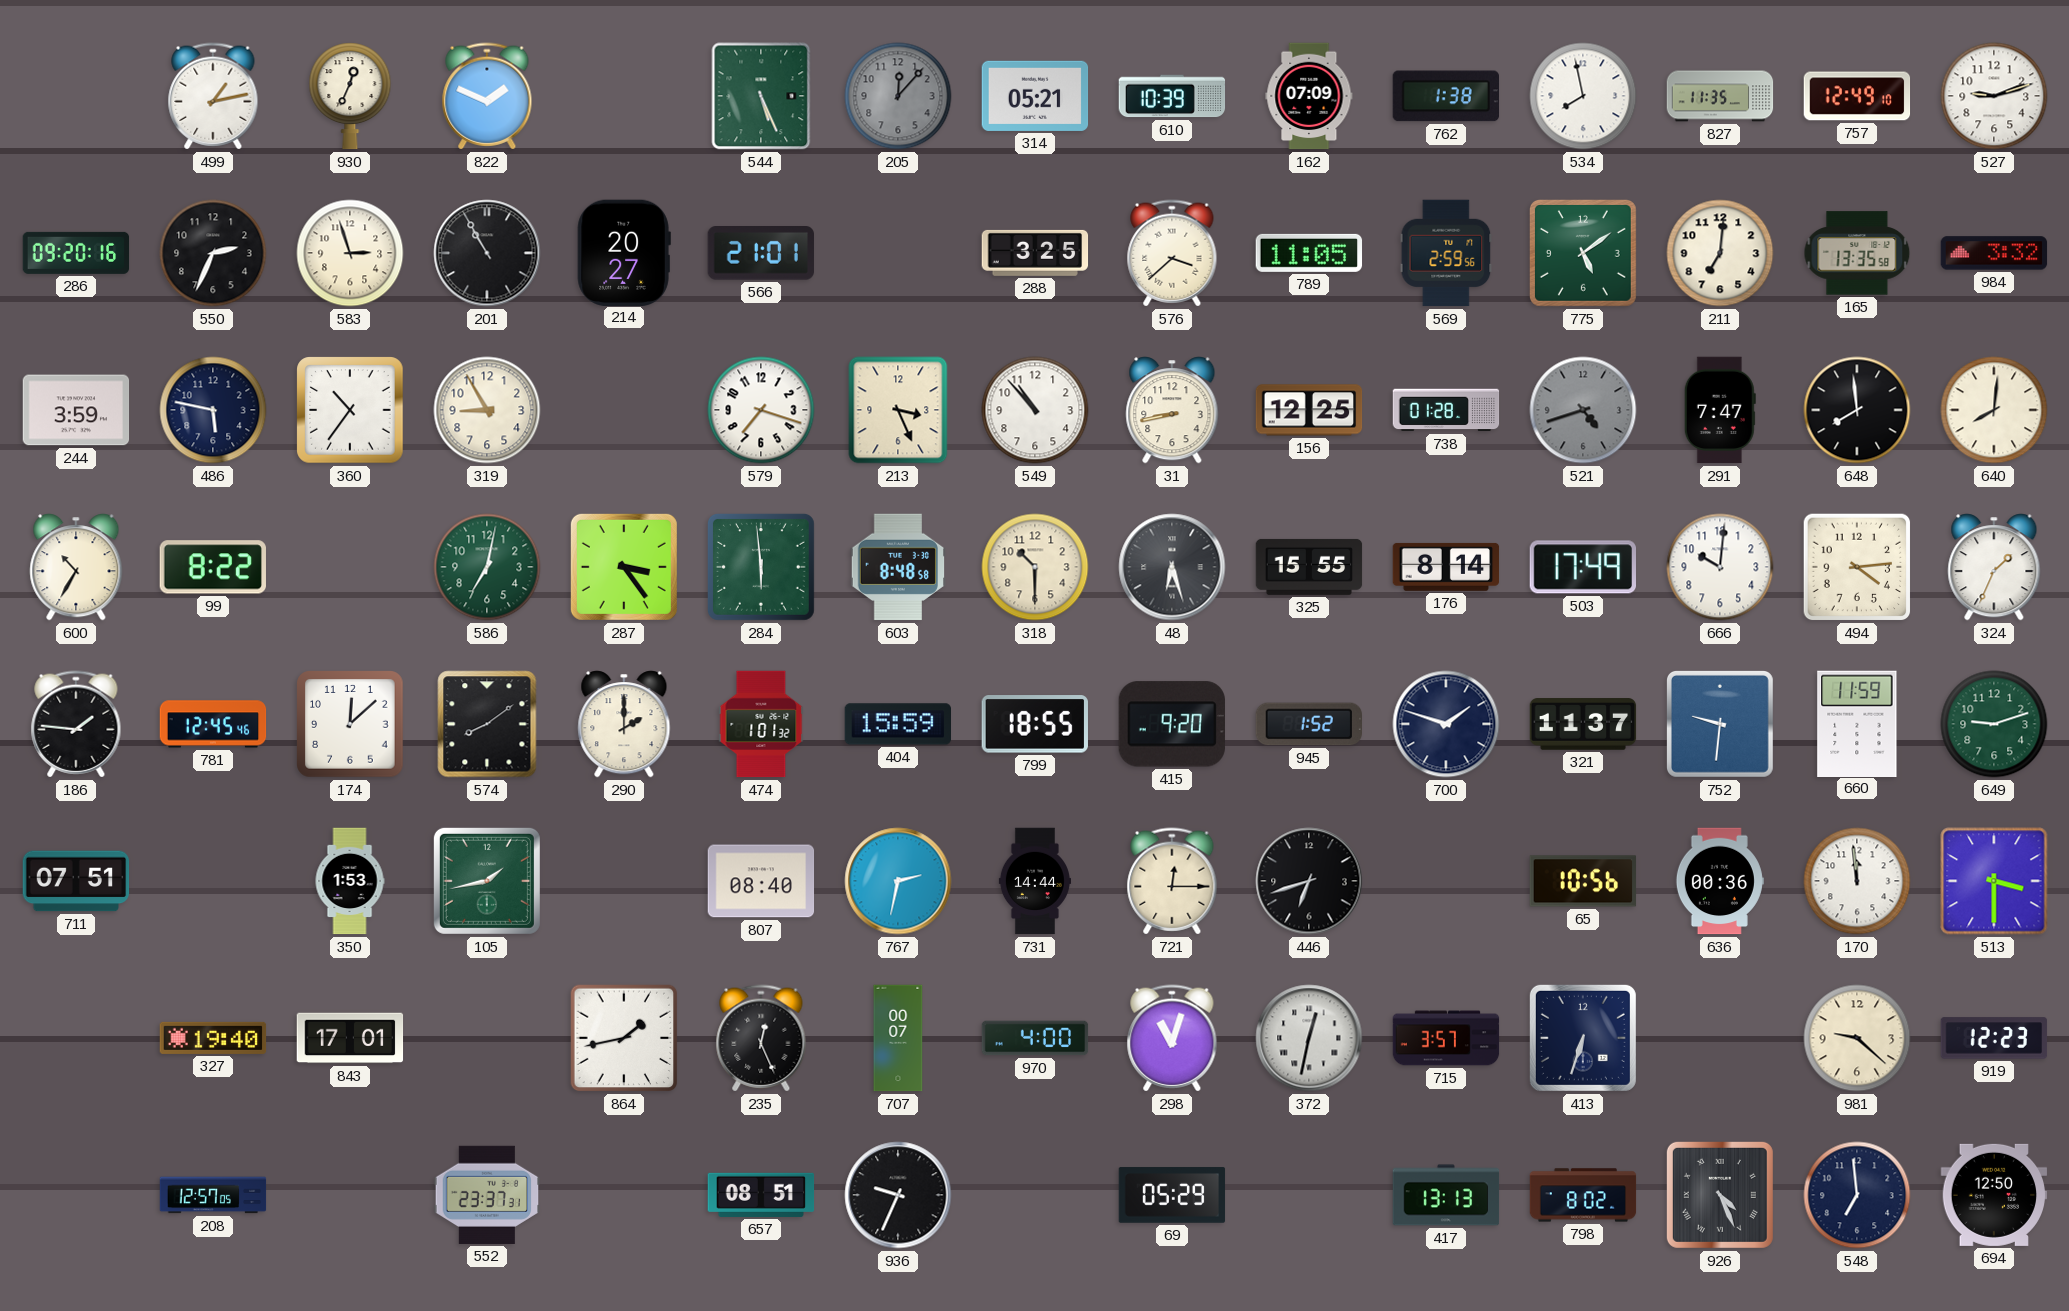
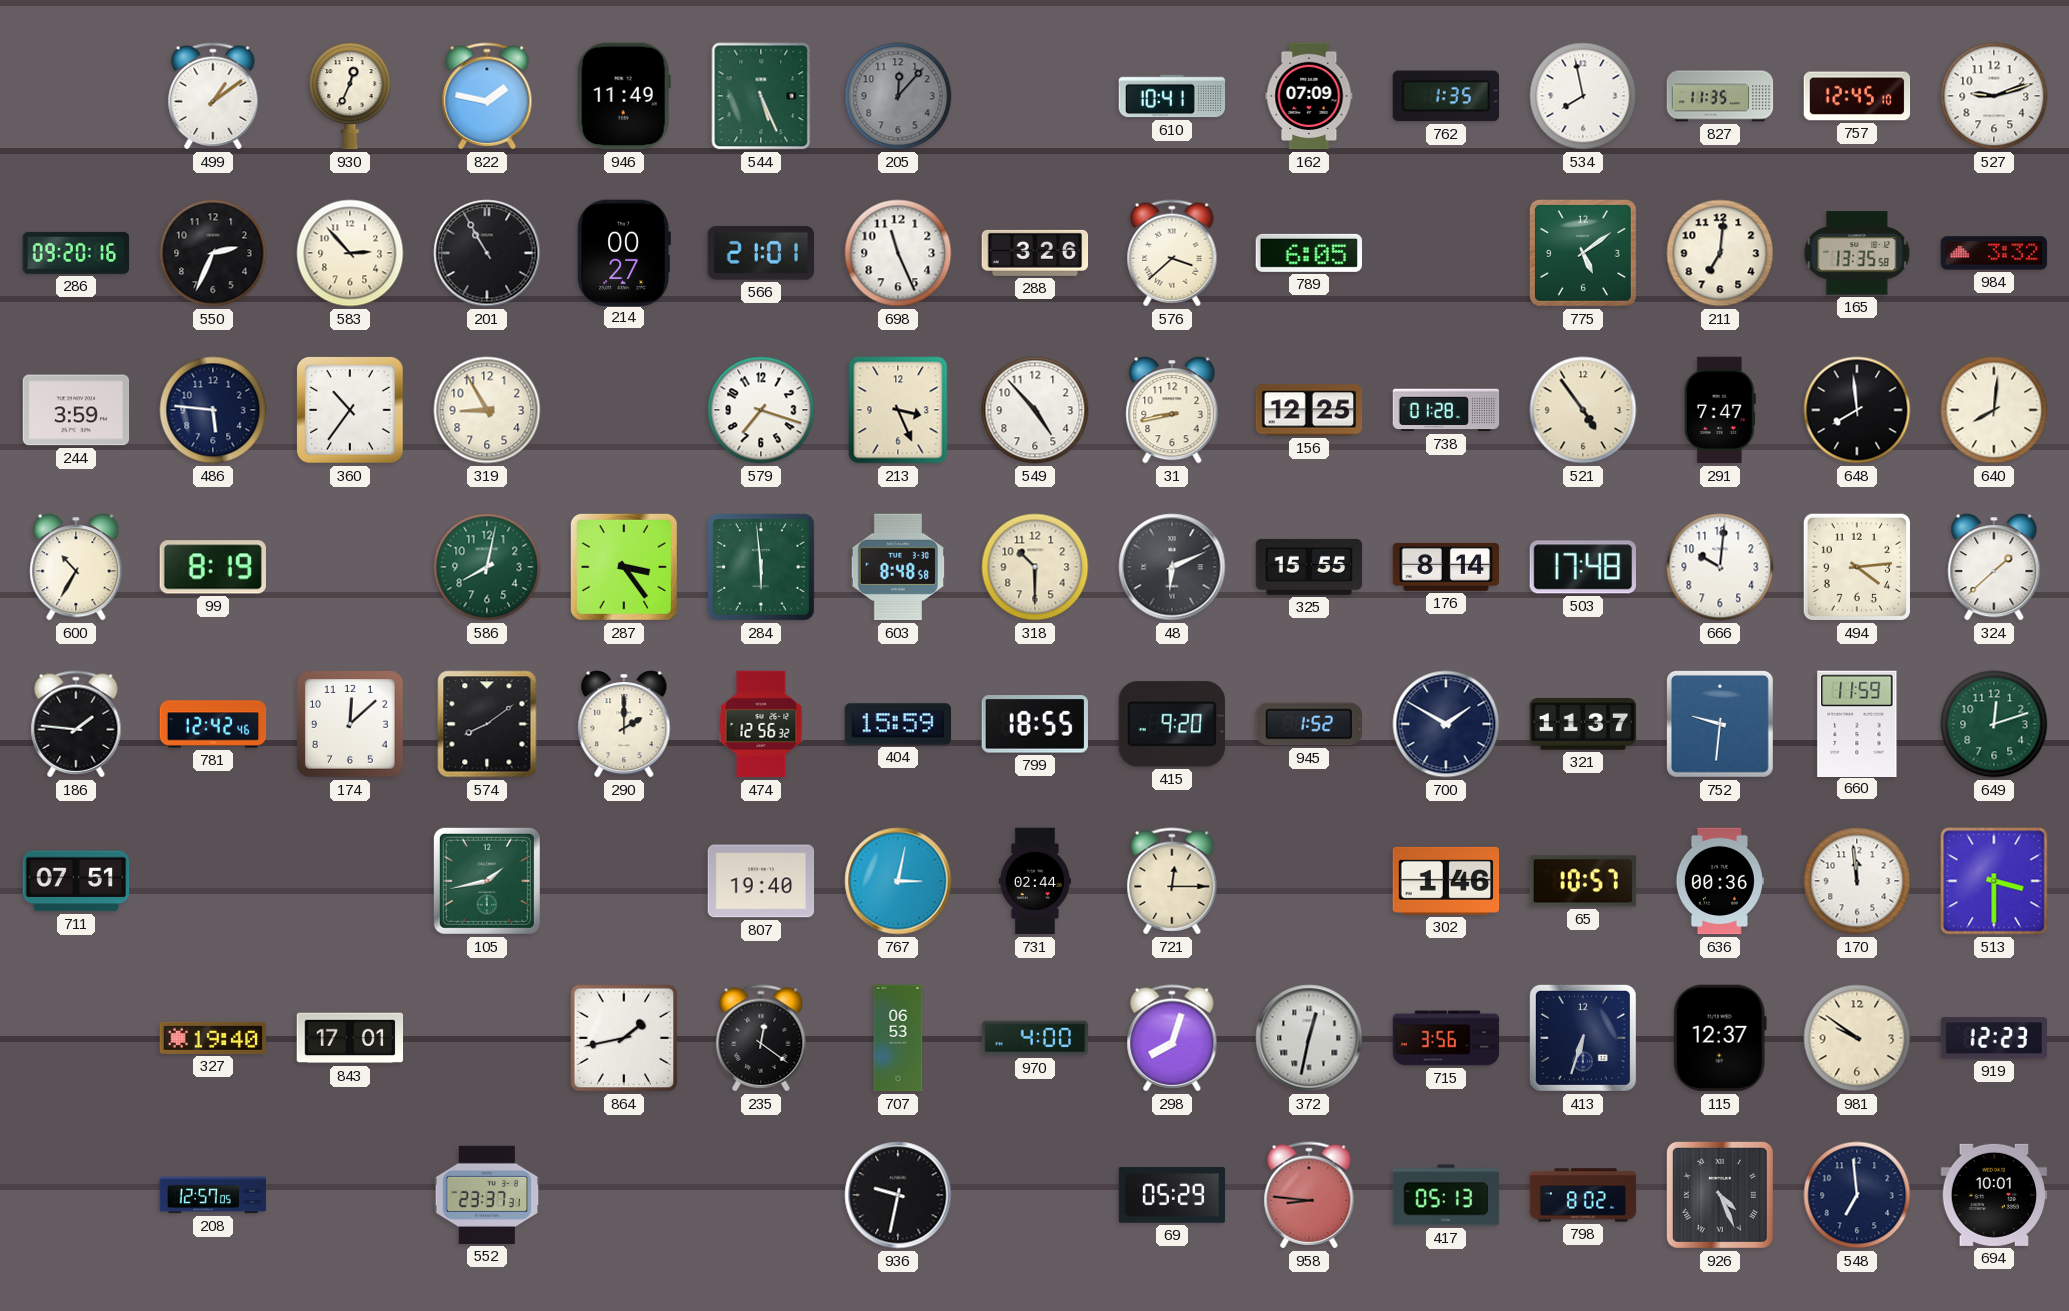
499: 1:13 -> 1:09 (213, 96)
822: 1:49 -> 1:47 (487, 96)
946: none -> 11:49 (624, 96)
314: 05:21 -> none (1035, 96)
610: 10:39 -> 10:41 (1172, 96)
762: 1:38 -> 1:35 (1445, 96)
757: 12:49 -> 12:45 (1857, 96)
583: 2:57 -> 2:53 (350, 253)
214: 20:27 -> 00:27 (624, 252)
698: none -> 11:26 (898, 253)
288: 3:25 -> 3:26 (1035, 253)
789: 11:05 -> 6:05 (1309, 253)
569: 2:59 -> none (1446, 253)
486: 5:47 -> 5:46 (213, 410)
549: 10:53 -> 4:53 (1035, 410)
521: 4:42 -> 4:54 (1583, 410)
521 dial: grey -> cream (1583, 410)
99: 8:22 -> 8:19 (213, 567)
586: 7:02 -> 8:02 (487, 567)
48: 6:27 -> 6:11 (1172, 567)
503: 17:49 -> 17:48 (1582, 567)
324: 1:34 -> 1:38 (1994, 567)
781: 12:45 -> 12:42 (213, 724)
474: 1:01 -> 12:56 (761, 724)
700: 1:48 -> 1:50 (1446, 724)
649: 9:12 -> 12:12 (1994, 724)
350: 1:53 -> none (350, 881)
807: 08:40 -> 19:40 (761, 881)
767: 2:32 -> 3:02 (898, 881)
731: 14:44 -> 02:44 (1035, 881)
446: 6:42 -> none (1309, 881)
302: none -> 1:46 (1446, 881)
65: 10:56 -> 10:57 (1583, 881)
235: 12:26 -> 12:21 (761, 1038)
707: 00:07 -> 06:53 (898, 1038)
298: 11:03 -> 8:03 (1172, 1038)
715: 3:57 -> 3:56 (1446, 1038)
115: none -> 12:37 (1720, 1038)
981: 9:22 -> 9:51 (1857, 1038)
657: 08:51 -> none (761, 1195)
936: 9:34 -> 9:32 (898, 1195)
958: none -> 8:46 (1309, 1195)
417: 13:13 -> 05:13 (1446, 1195)
694: 12:50 -> 10:01 (1994, 1195)
